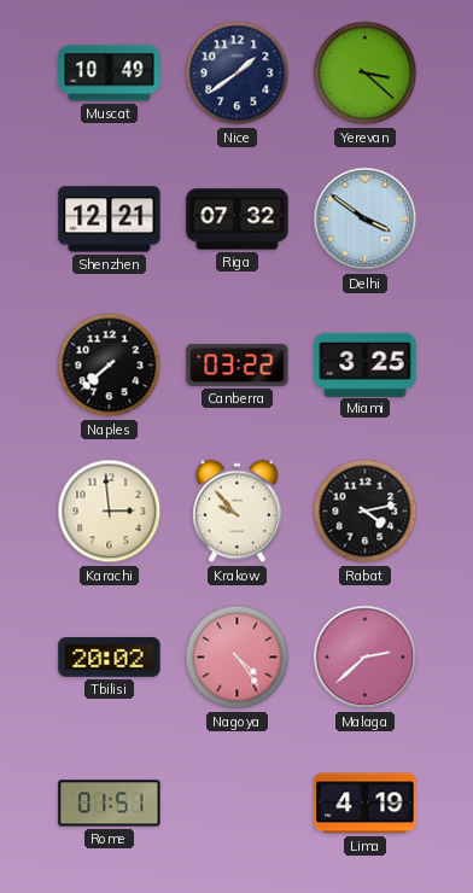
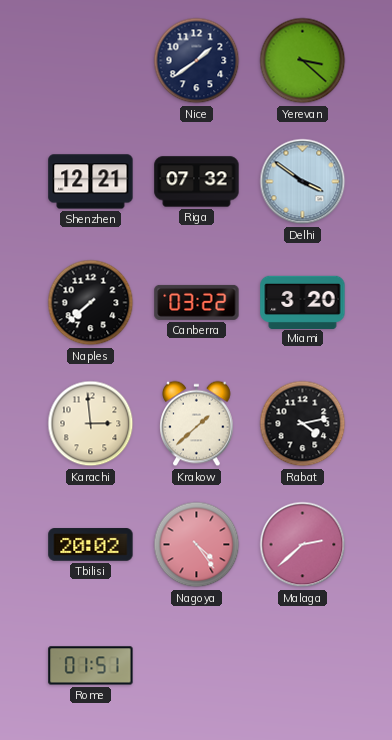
Muscat: 10:49 -> none (110, 74)
Miami: 3:25 -> 3:20 (303, 302)
Krakow: 9:53 -> 1:38 (197, 424)
Lima: 4:19 -> none (366, 804)
